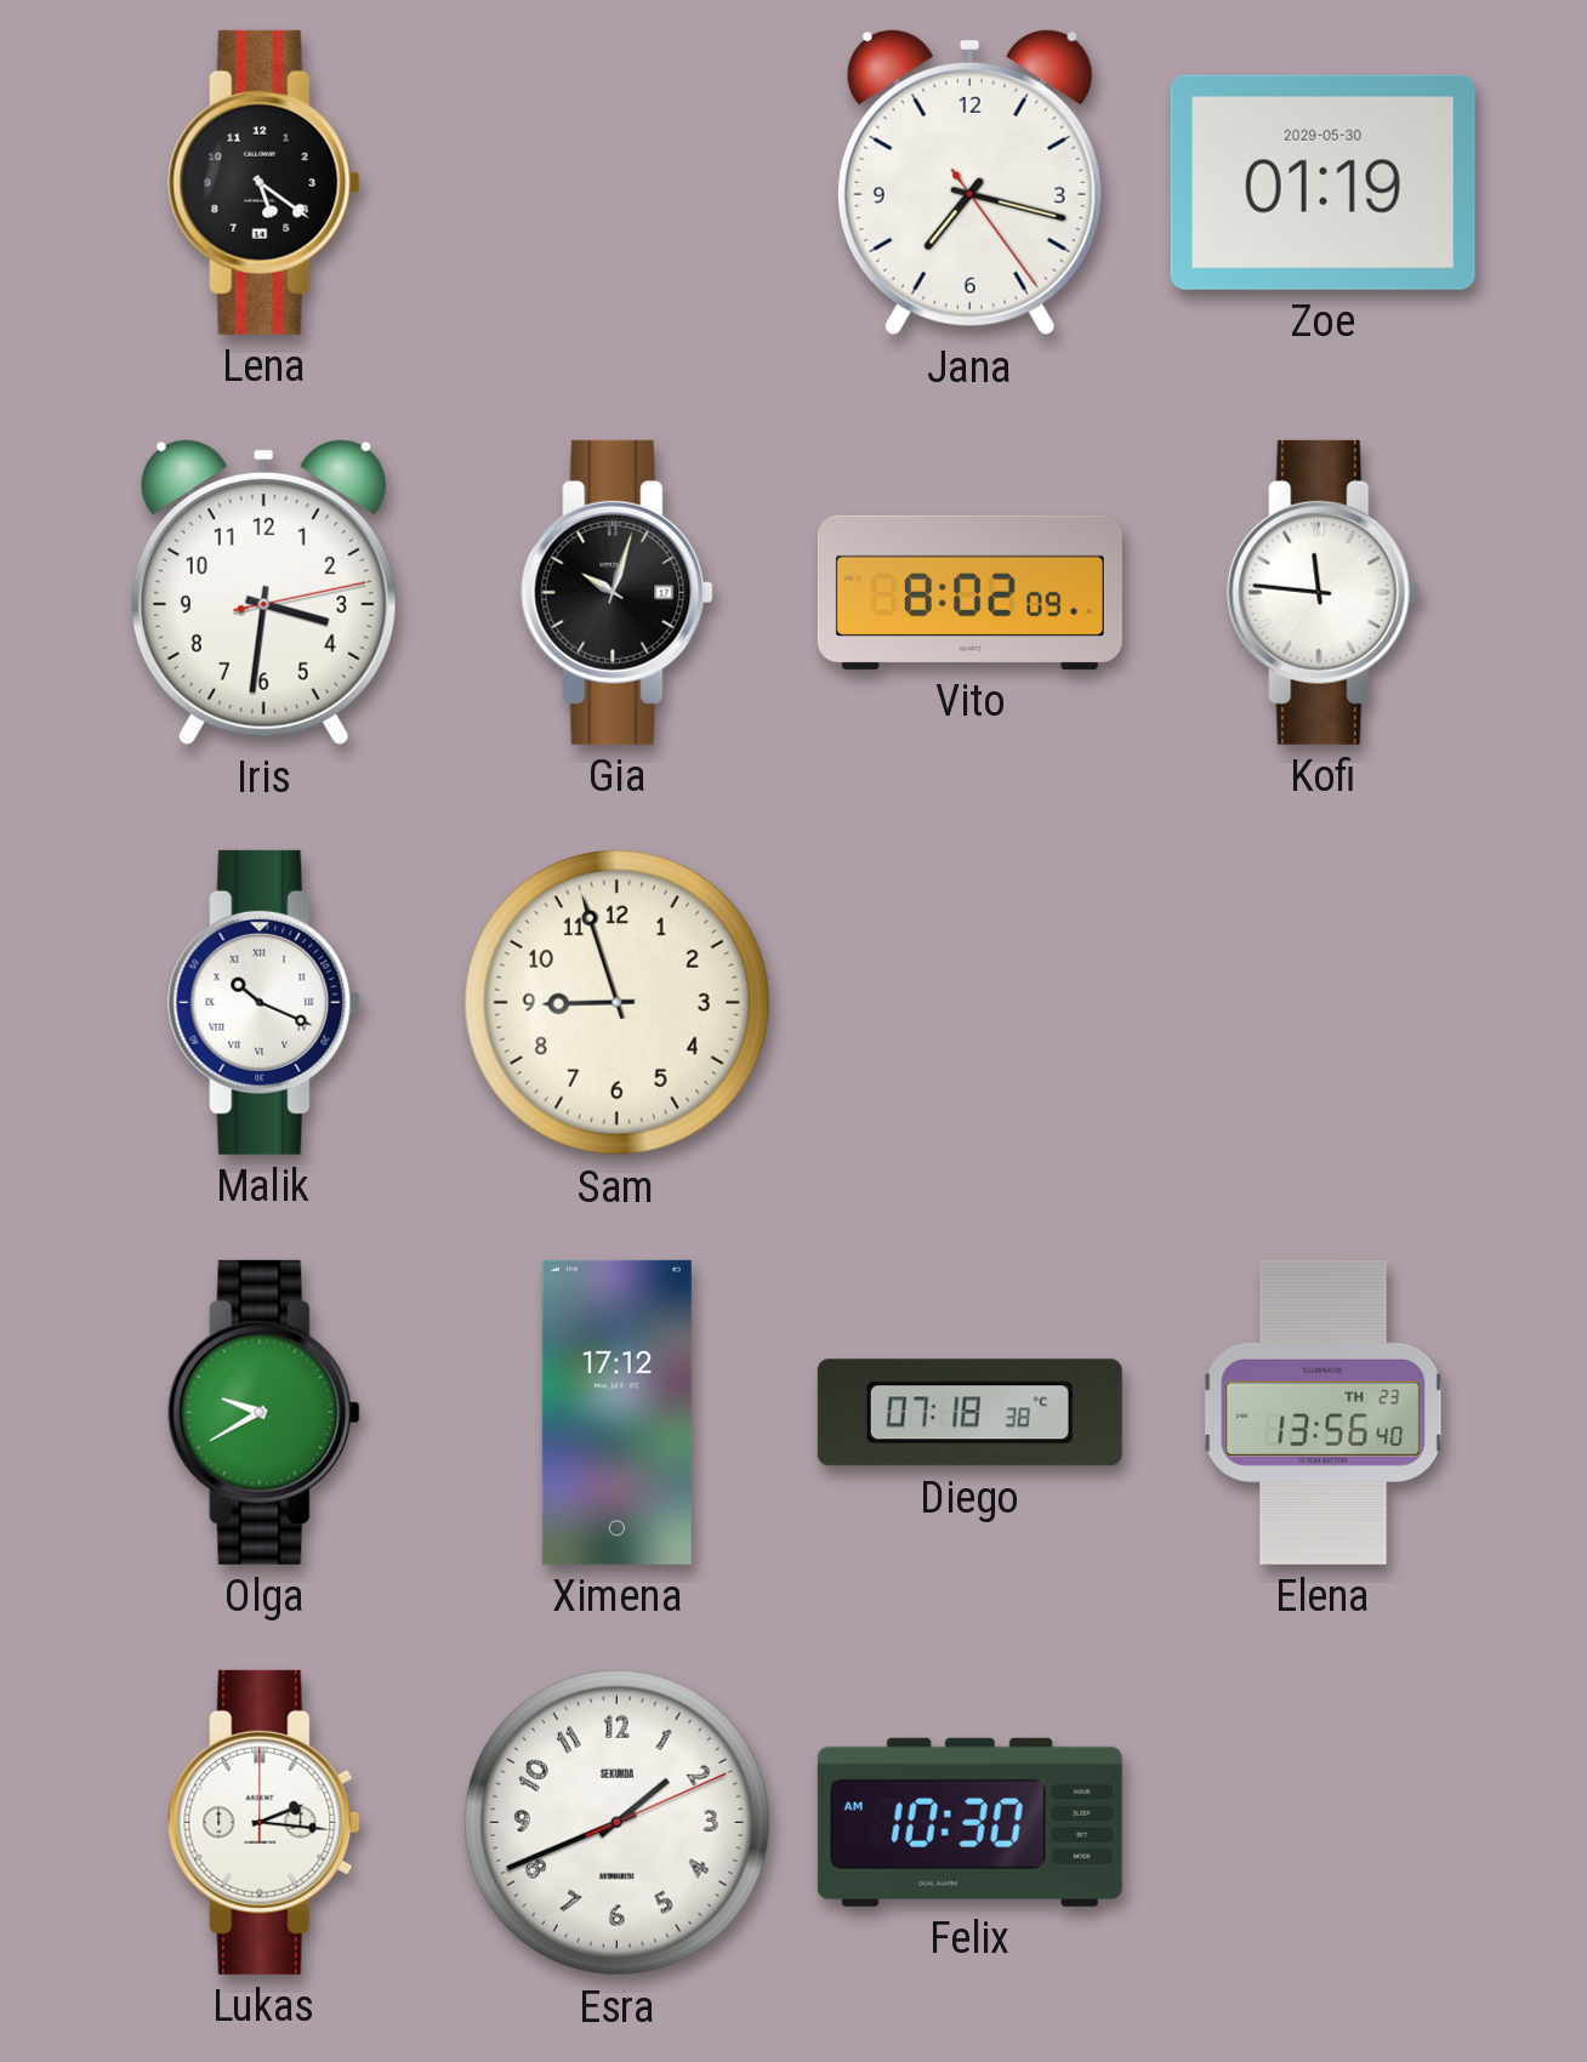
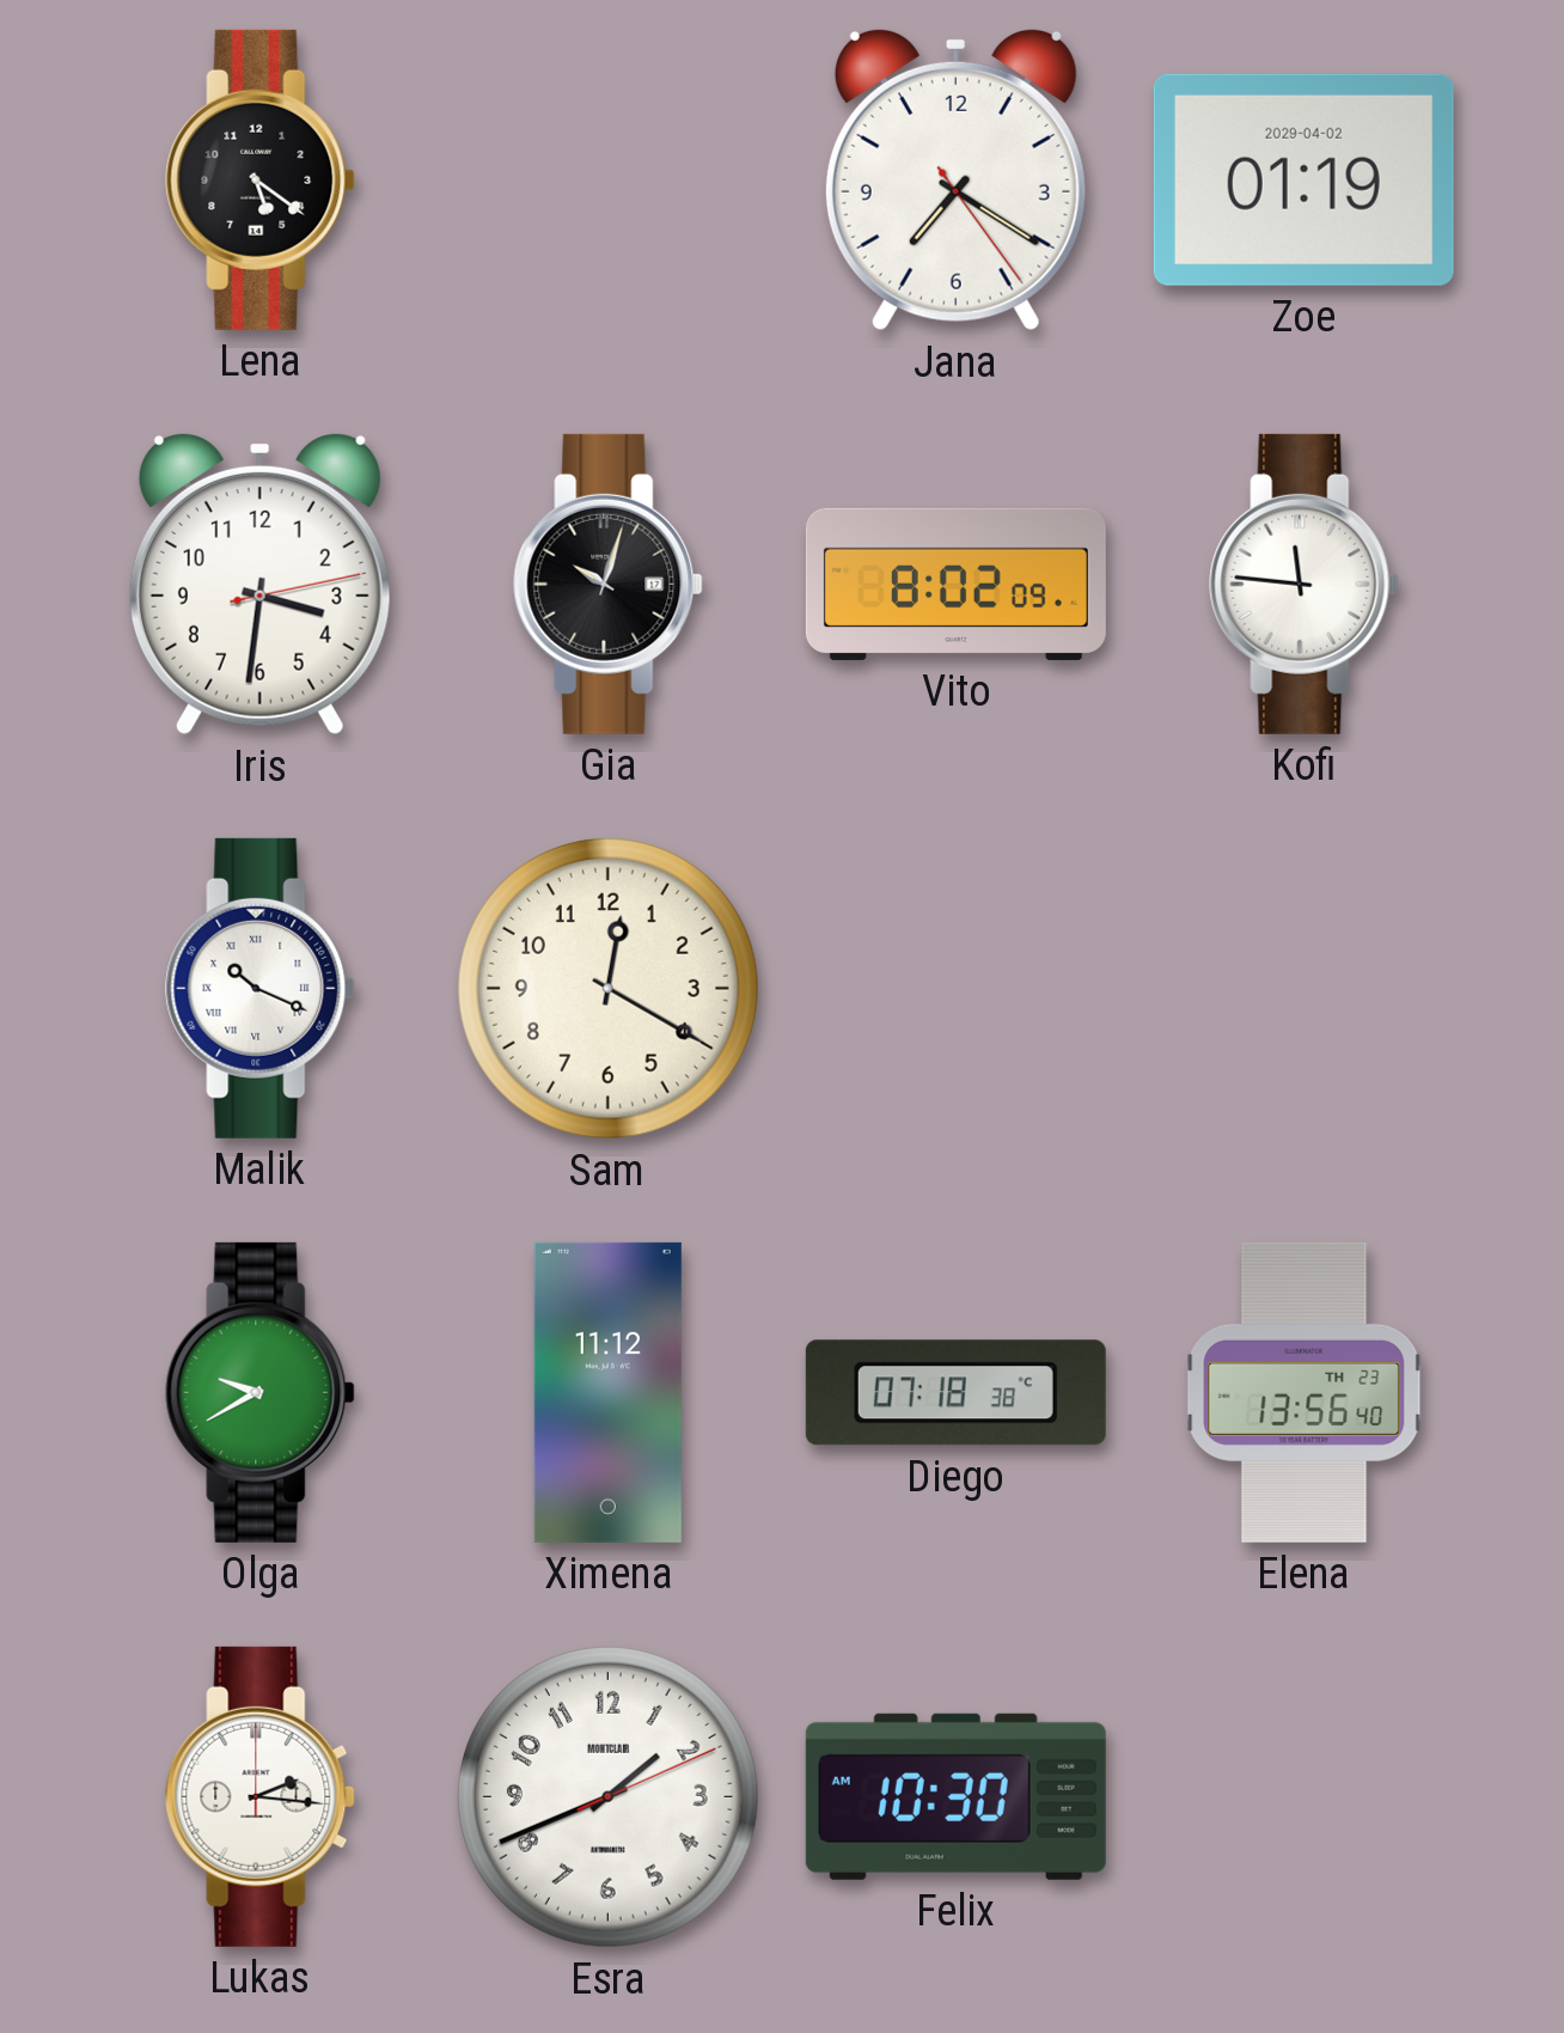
Jana: 7:17 -> 7:20 (955, 179)
Zoe date: 2029-05-30 -> 2029-04-02 (1303, 179)
Sam: 8:57 -> 12:20 (607, 988)
Ximena: 17:12 -> 11:12 (607, 1392)
Esra brand: SEKUNDA -> MONTCLAIR (607, 1796)
